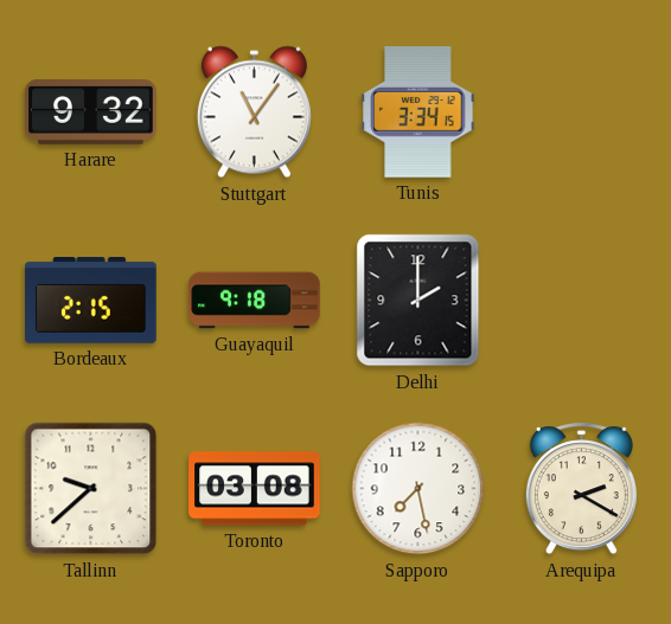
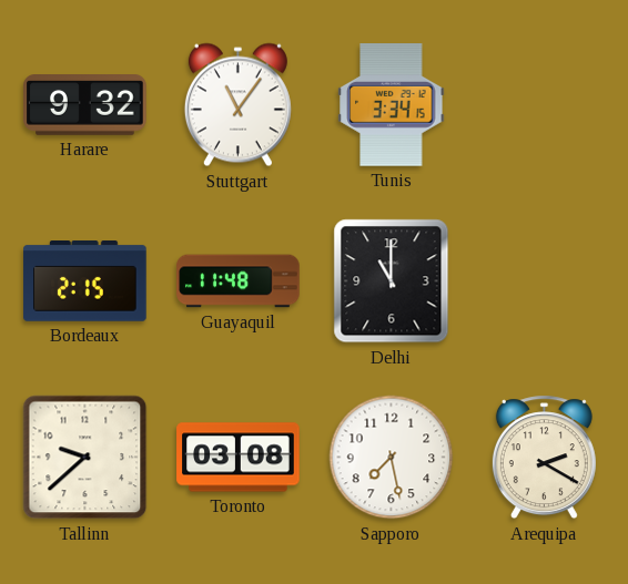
Guayaquil: 9:18 -> 11:48 (239, 281)
Delhi: 2:00 -> 11:00 (392, 281)
